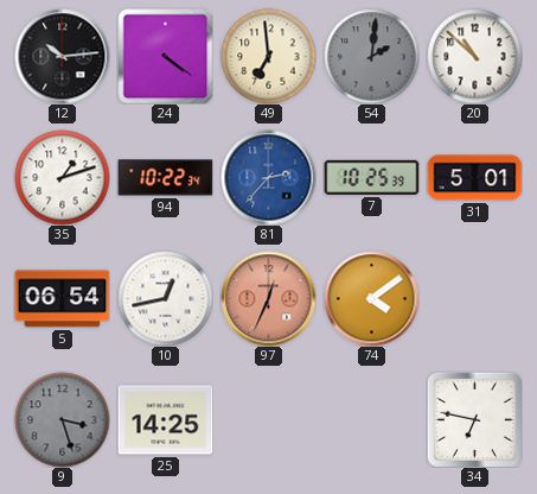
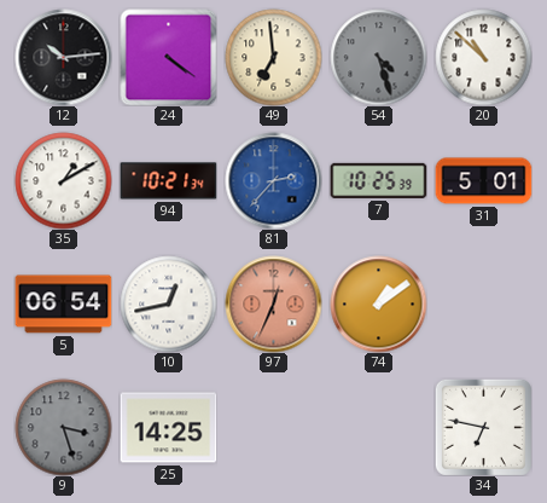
54: 2:01 -> 4:27 (378, 57)
35: 1:12 -> 1:10 (63, 180)
94: 10:22 -> 10:21 (168, 181)
74: 4:09 -> 1:09 (378, 303)
